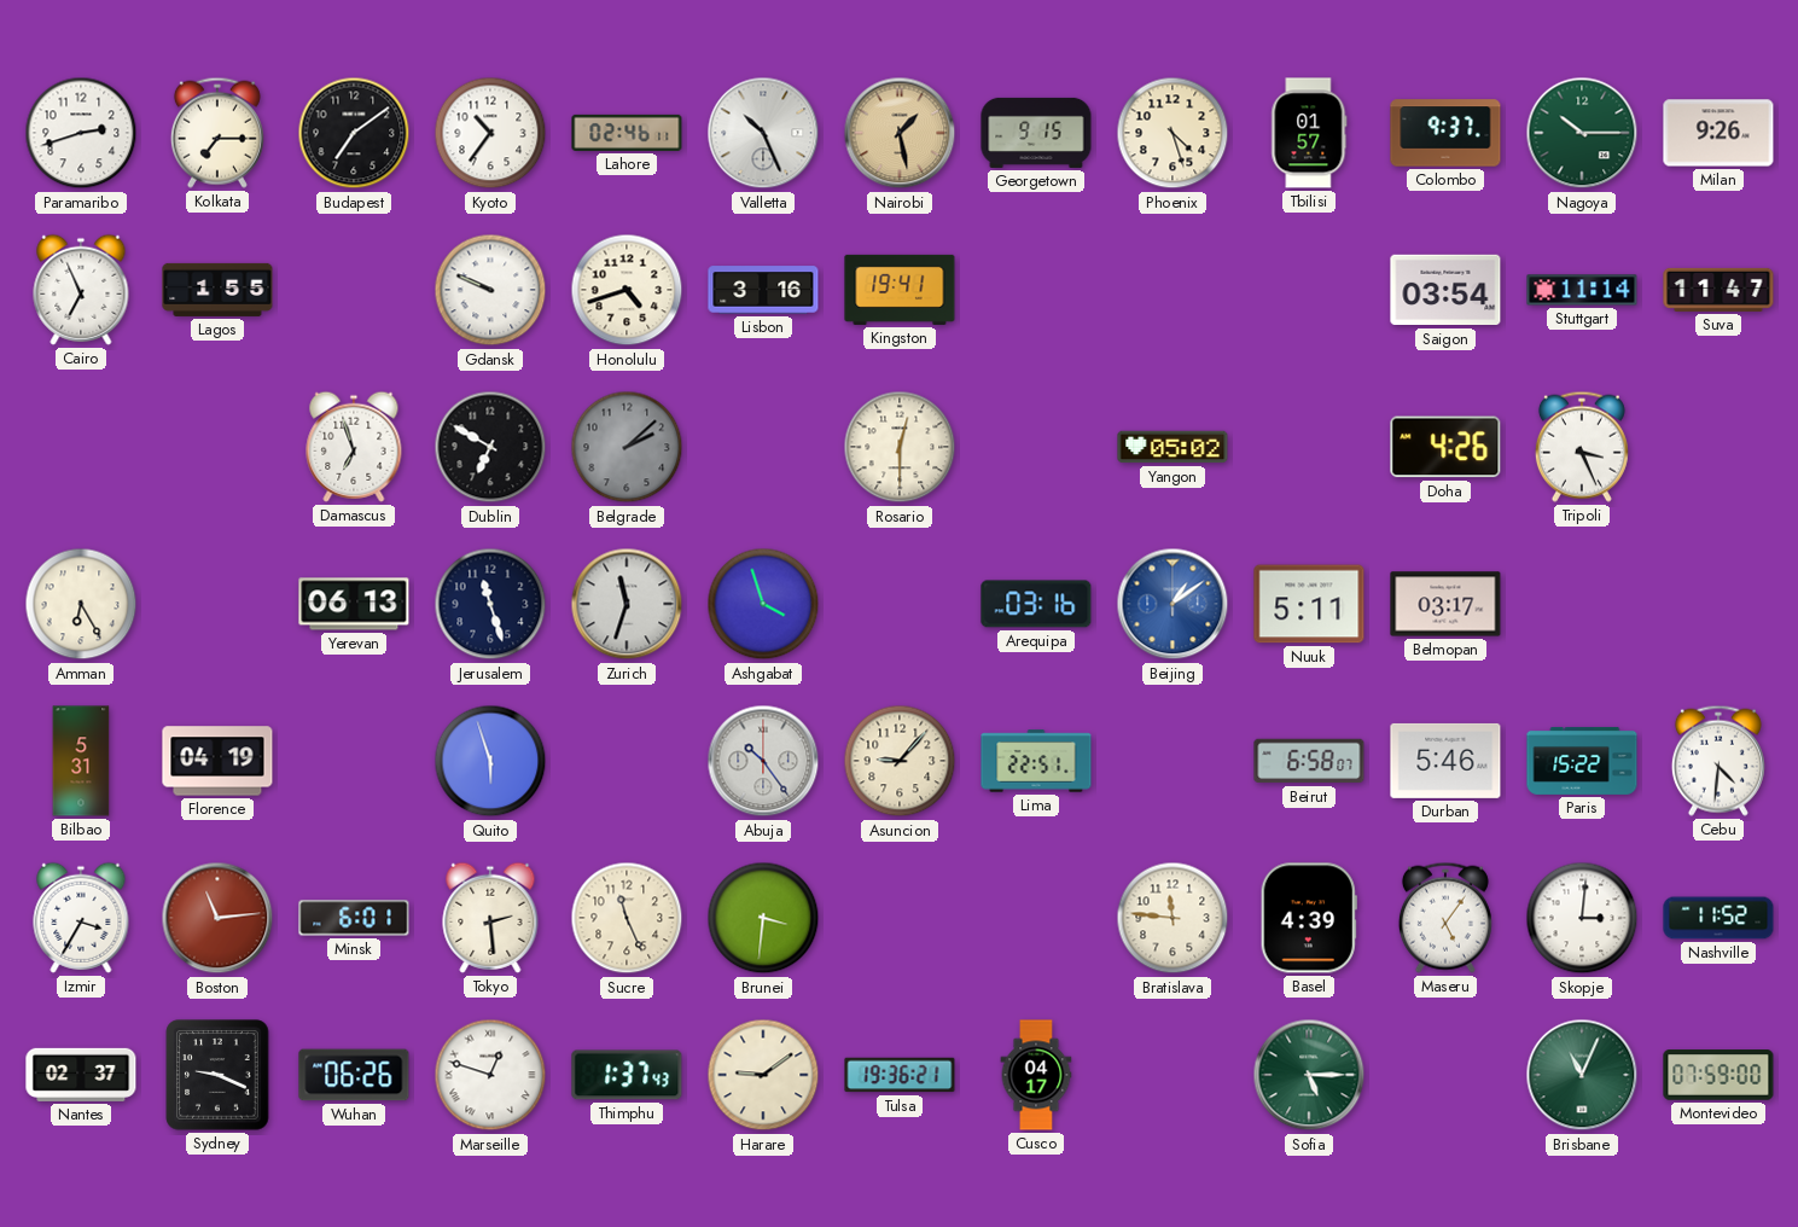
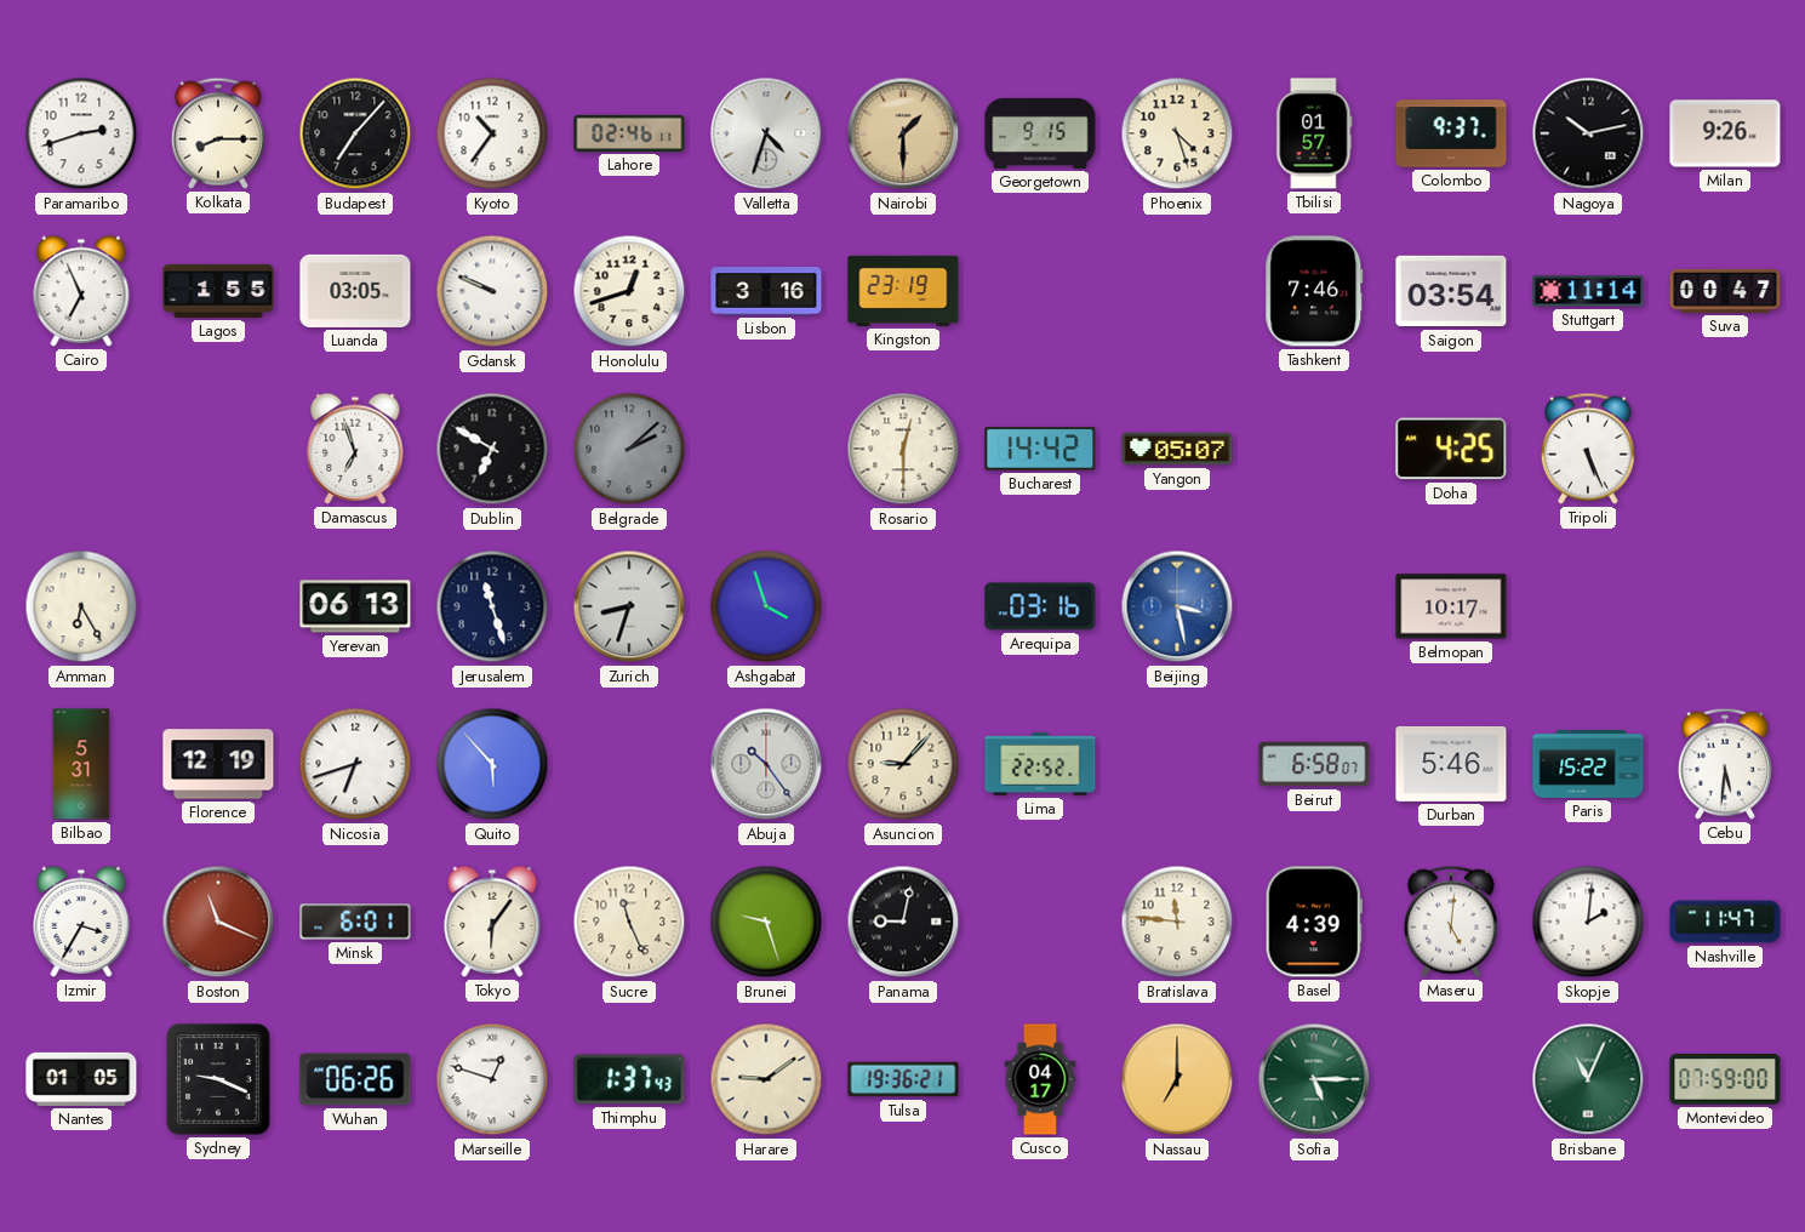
Kolkata: 7:15 -> 8:15 (218, 133)
Budapest: 7:09 -> 7:07 (355, 133)
Valletta: 10:26 -> 4:33 (766, 133)
Nairobi: 1:28 -> 1:30 (903, 133)
Nagoya: 10:15 -> 10:13 (1588, 133)
Nagoya dial: green -> black (1588, 133)
Luanda: none -> 03:05 (355, 291)
Honolulu: 4:42 -> 12:42 (629, 291)
Kingston: 19:41 -> 23:19 (903, 291)
Tashkent: none -> 7:46 (1314, 291)
Suva: 11:47 -> 00:47 (1725, 291)
Bucharest: none -> 14:42 (1040, 450)
Yangon: 05:02 -> 05:07 (1177, 449)
Doha: 4:26 -> 4:25 (1451, 449)
Tripoli: 3:26 -> 5:26 (1588, 449)
Zurich: 11:33 -> 8:33 (629, 606)
Beijing: 1:09 -> 3:28 (1177, 606)
Nuuk: 5:11 -> none (1309, 604)
Belmopan: 03:17 -> 10:17 (1451, 606)
Florence: 04:19 -> 12:19 (218, 764)
Nicosia: none -> 6:42 (355, 764)
Quito: 5:57 -> 5:53 (492, 764)
Lima: 22:51 -> 22:52 (1040, 764)
Cebu: 4:31 -> 5:31 (1725, 764)
Boston: 11:14 -> 11:19 (218, 922)
Tokyo: 2:29 -> 6:06 (492, 922)
Brunei: 3:31 -> 9:27 (766, 922)
Panama: none -> 9:02 (903, 922)
Maseru: 5:06 -> 5:01 (1451, 922)
Skopje: 3:01 -> 2:01 (1588, 922)
Nashville: 11:52 -> 11:47 (1725, 922)
Nantes: 02:37 -> 01:05 (81, 1079)
Nassau: none -> 7:00 (1177, 1079)
